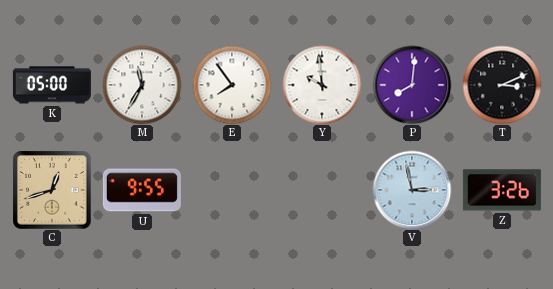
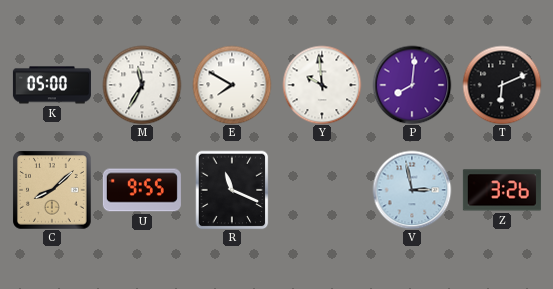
E: 7:54 -> 7:50 (232, 85)
T: 3:11 -> 6:11 (502, 85)
C: 12:42 -> 8:08 (52, 190)
R: none -> 11:19 (232, 190)
